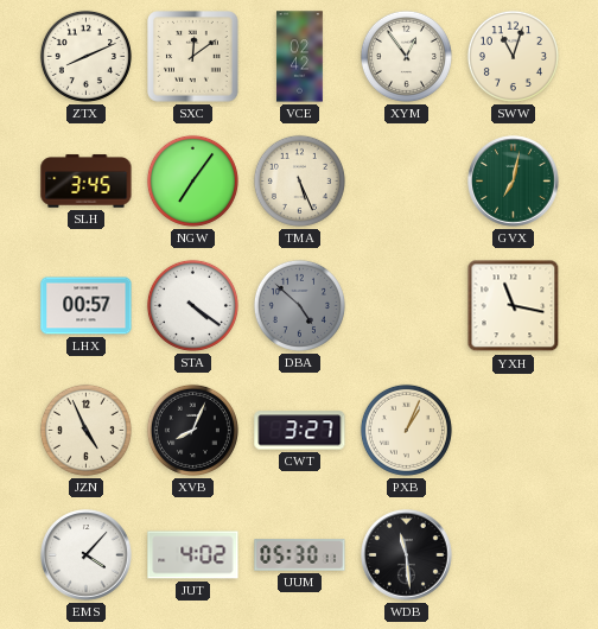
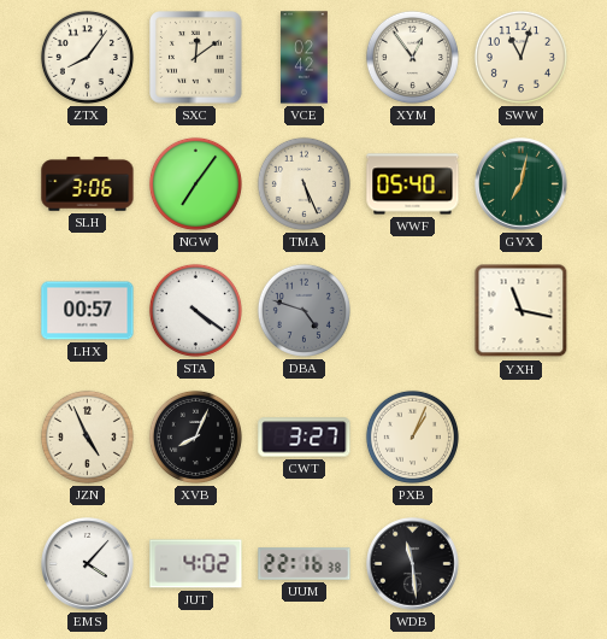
ZTX: 8:11 -> 8:06 (87, 57)
SLH: 3:45 -> 3:06 (88, 184)
WWF: none -> 05:40 (413, 184)
DBA: 4:52 -> 4:48 (303, 310)
UUM: 05:30 -> 22:16 (305, 564)
